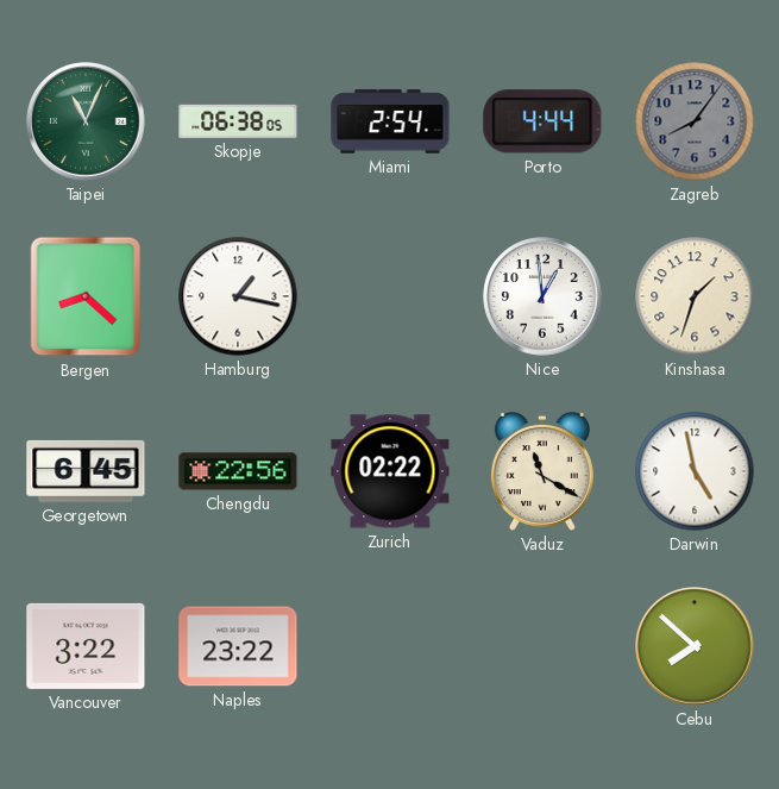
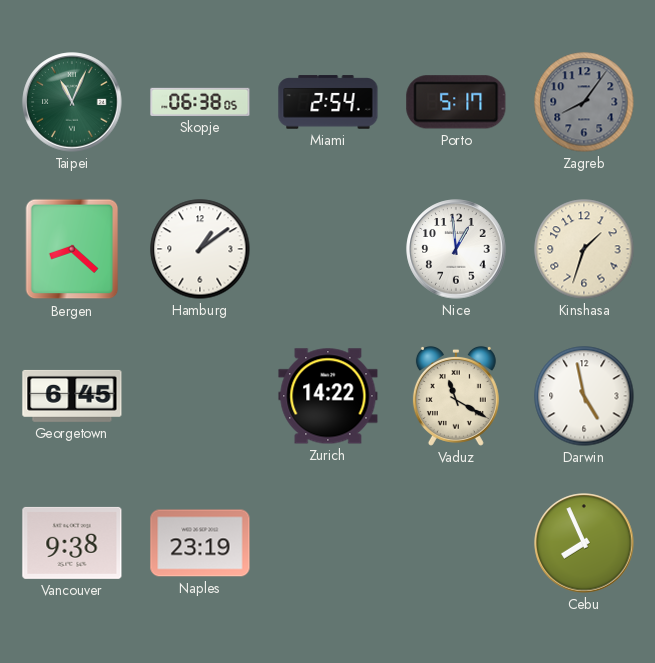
Porto: 4:44 -> 5:17 (456, 102)
Hamburg: 1:17 -> 1:09 (200, 249)
Chengdu: 22:56 -> none (238, 471)
Zurich: 02:22 -> 14:22 (328, 396)
Vancouver: 3:22 -> 9:38 (72, 543)
Naples: 23:22 -> 23:19 (200, 543)
Cebu: 7:52 -> 7:56 (584, 543)
